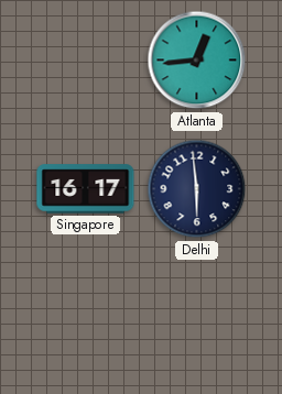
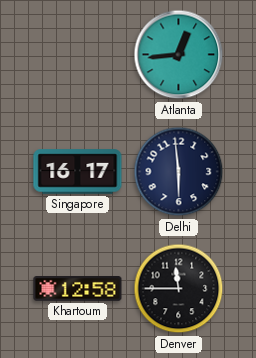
Khartoum: none -> 12:58 (78, 289)
Denver: none -> 11:45 (179, 289)
